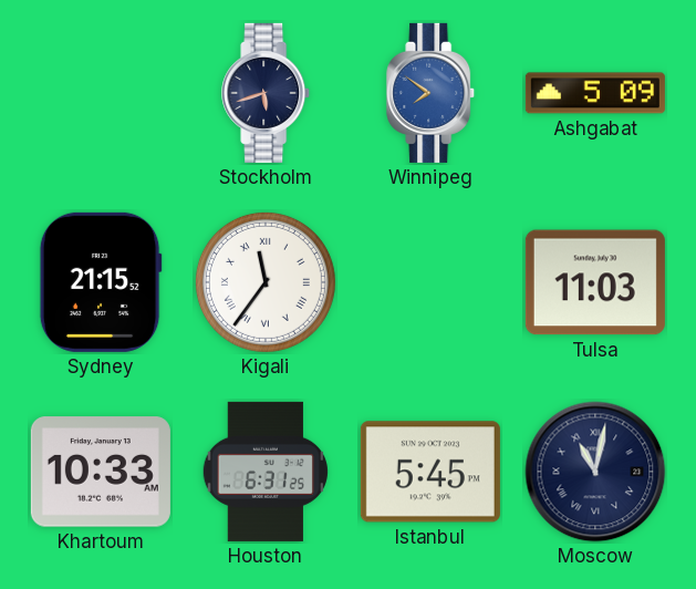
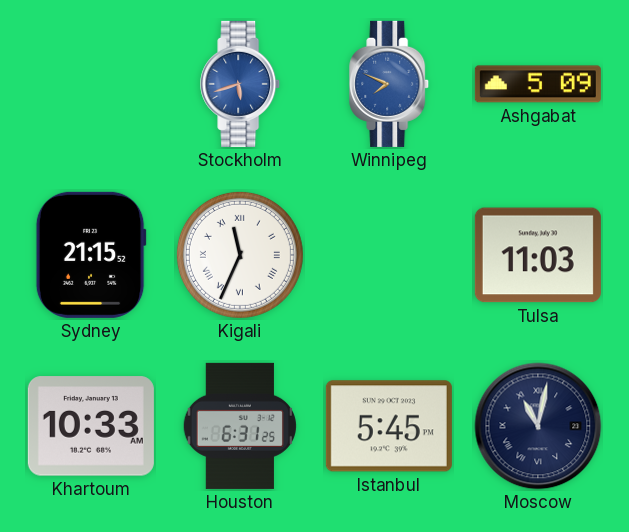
Stockholm dial: navy -> blue (241, 84)
Winnipeg: 7:51 -> 7:49 (390, 84)
Kigali: 11:36 -> 11:34 (240, 255)
